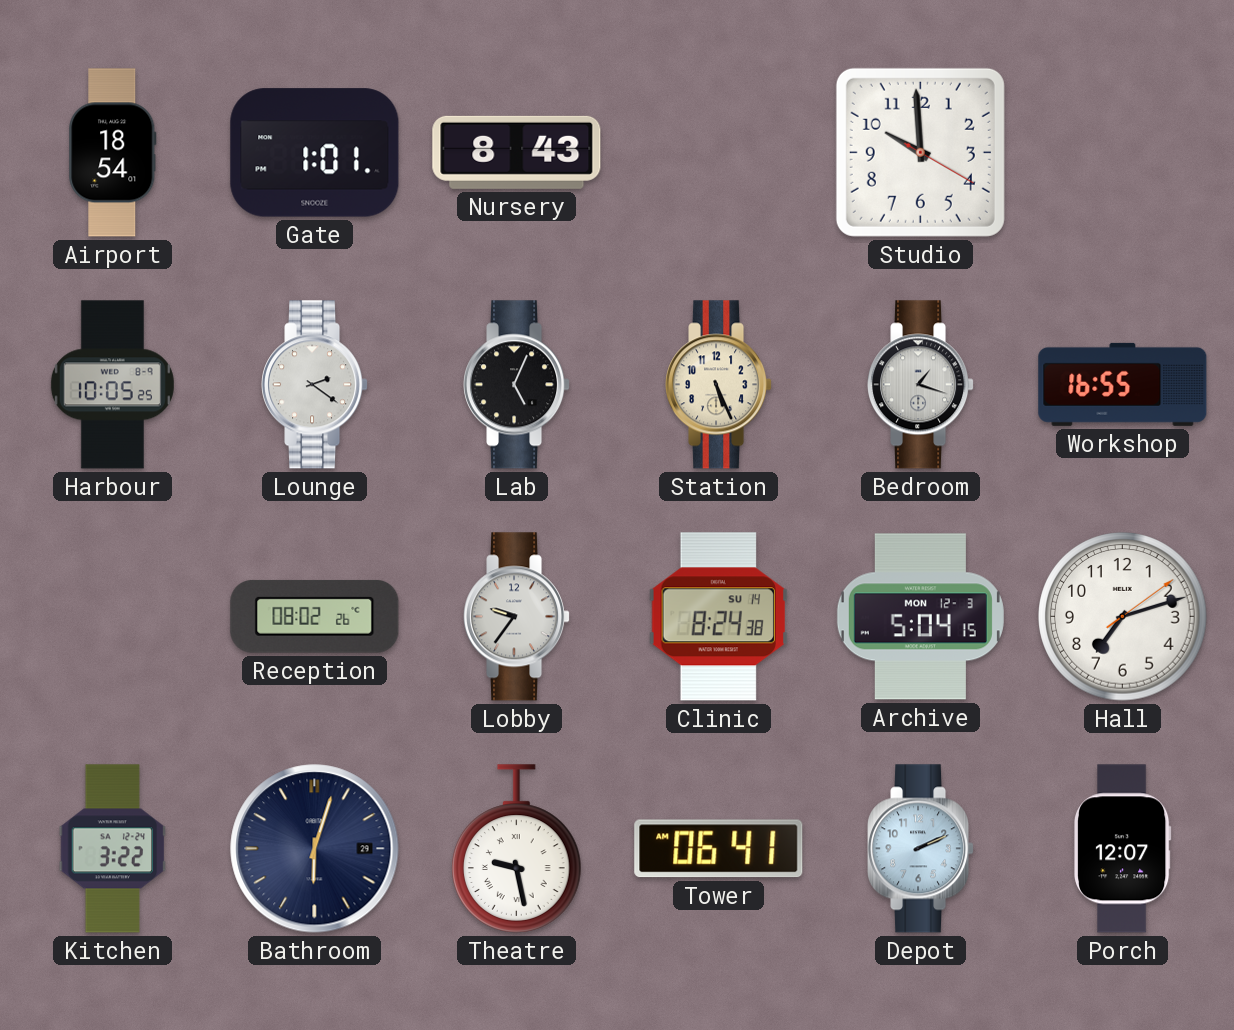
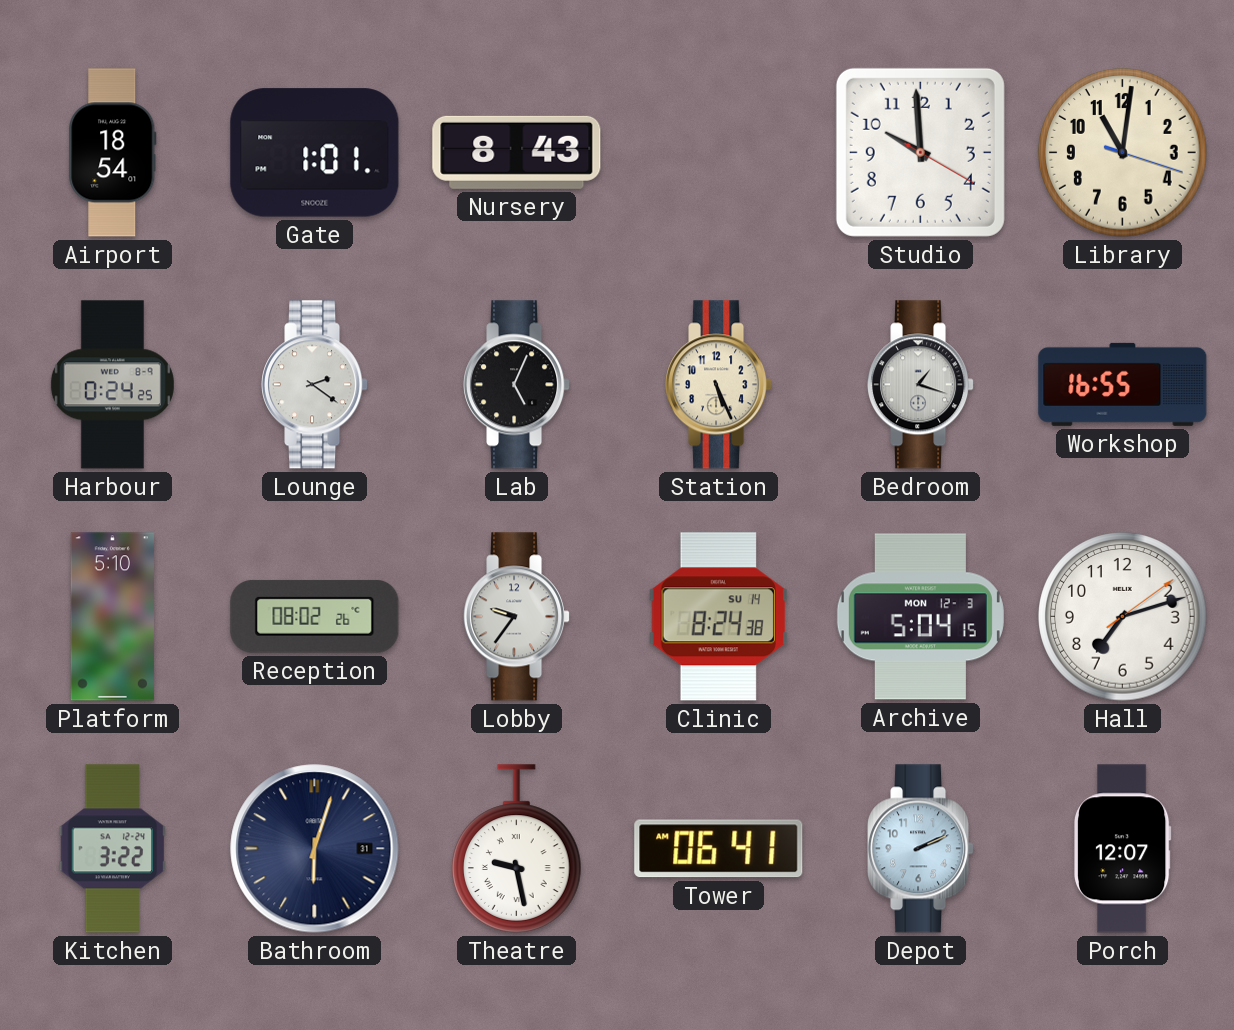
Library: none -> 11:01 (1123, 153)
Harbour: 10:05 -> 0:24 (112, 385)
Platform: none -> 5:10 (112, 617)
Bathroom date: 29 -> 31 (315, 849)
